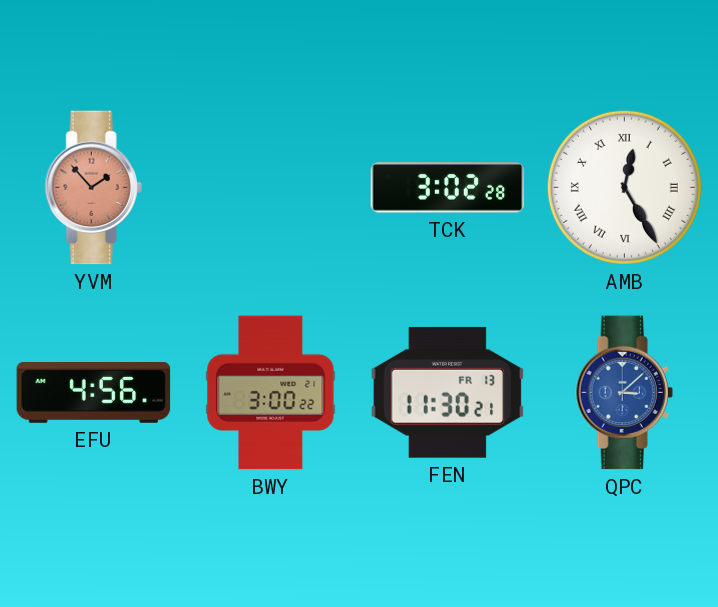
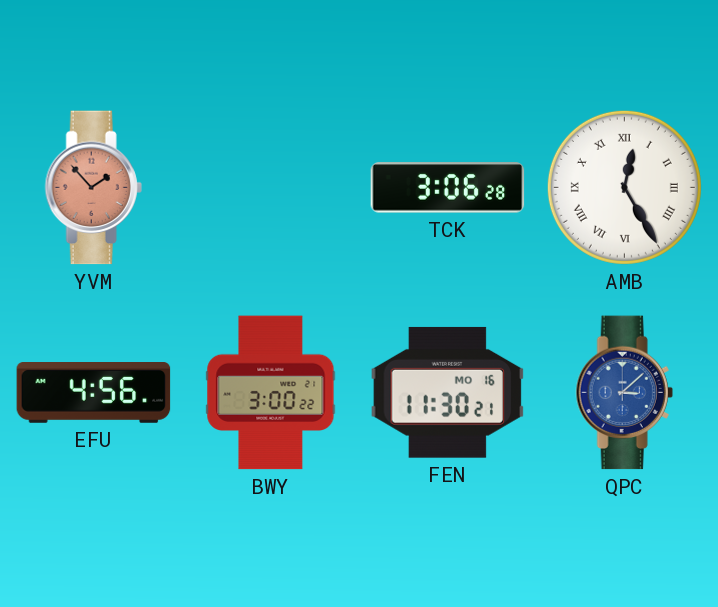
TCK: 3:02 -> 3:06 (448, 188)
FEN date: FR 13 -> MO 16 (448, 392)
